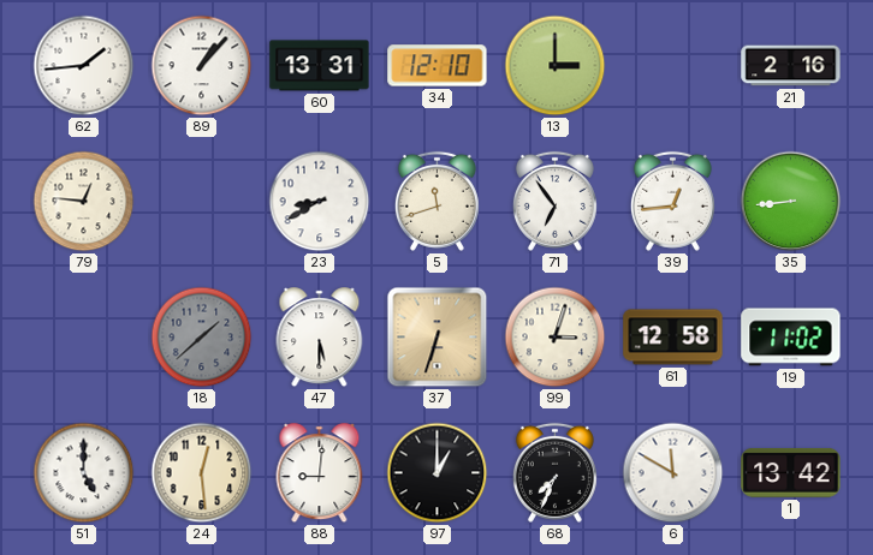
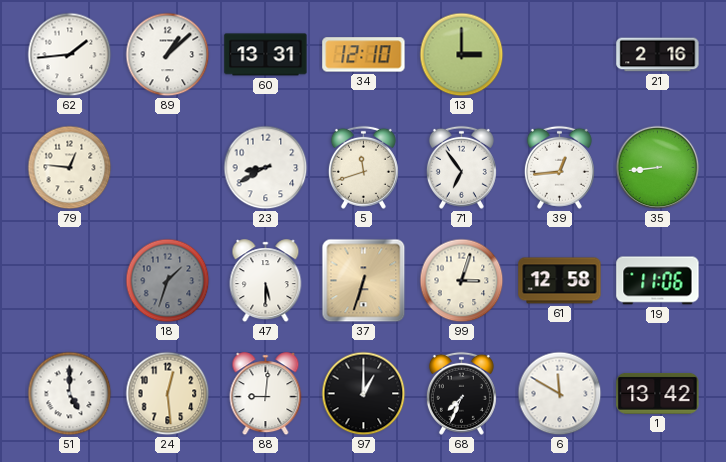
89: 1:07 -> 1:08 (168, 55)
18: 1:38 -> 1:33 (168, 281)
19: 11:02 -> 11:06 (658, 281)
